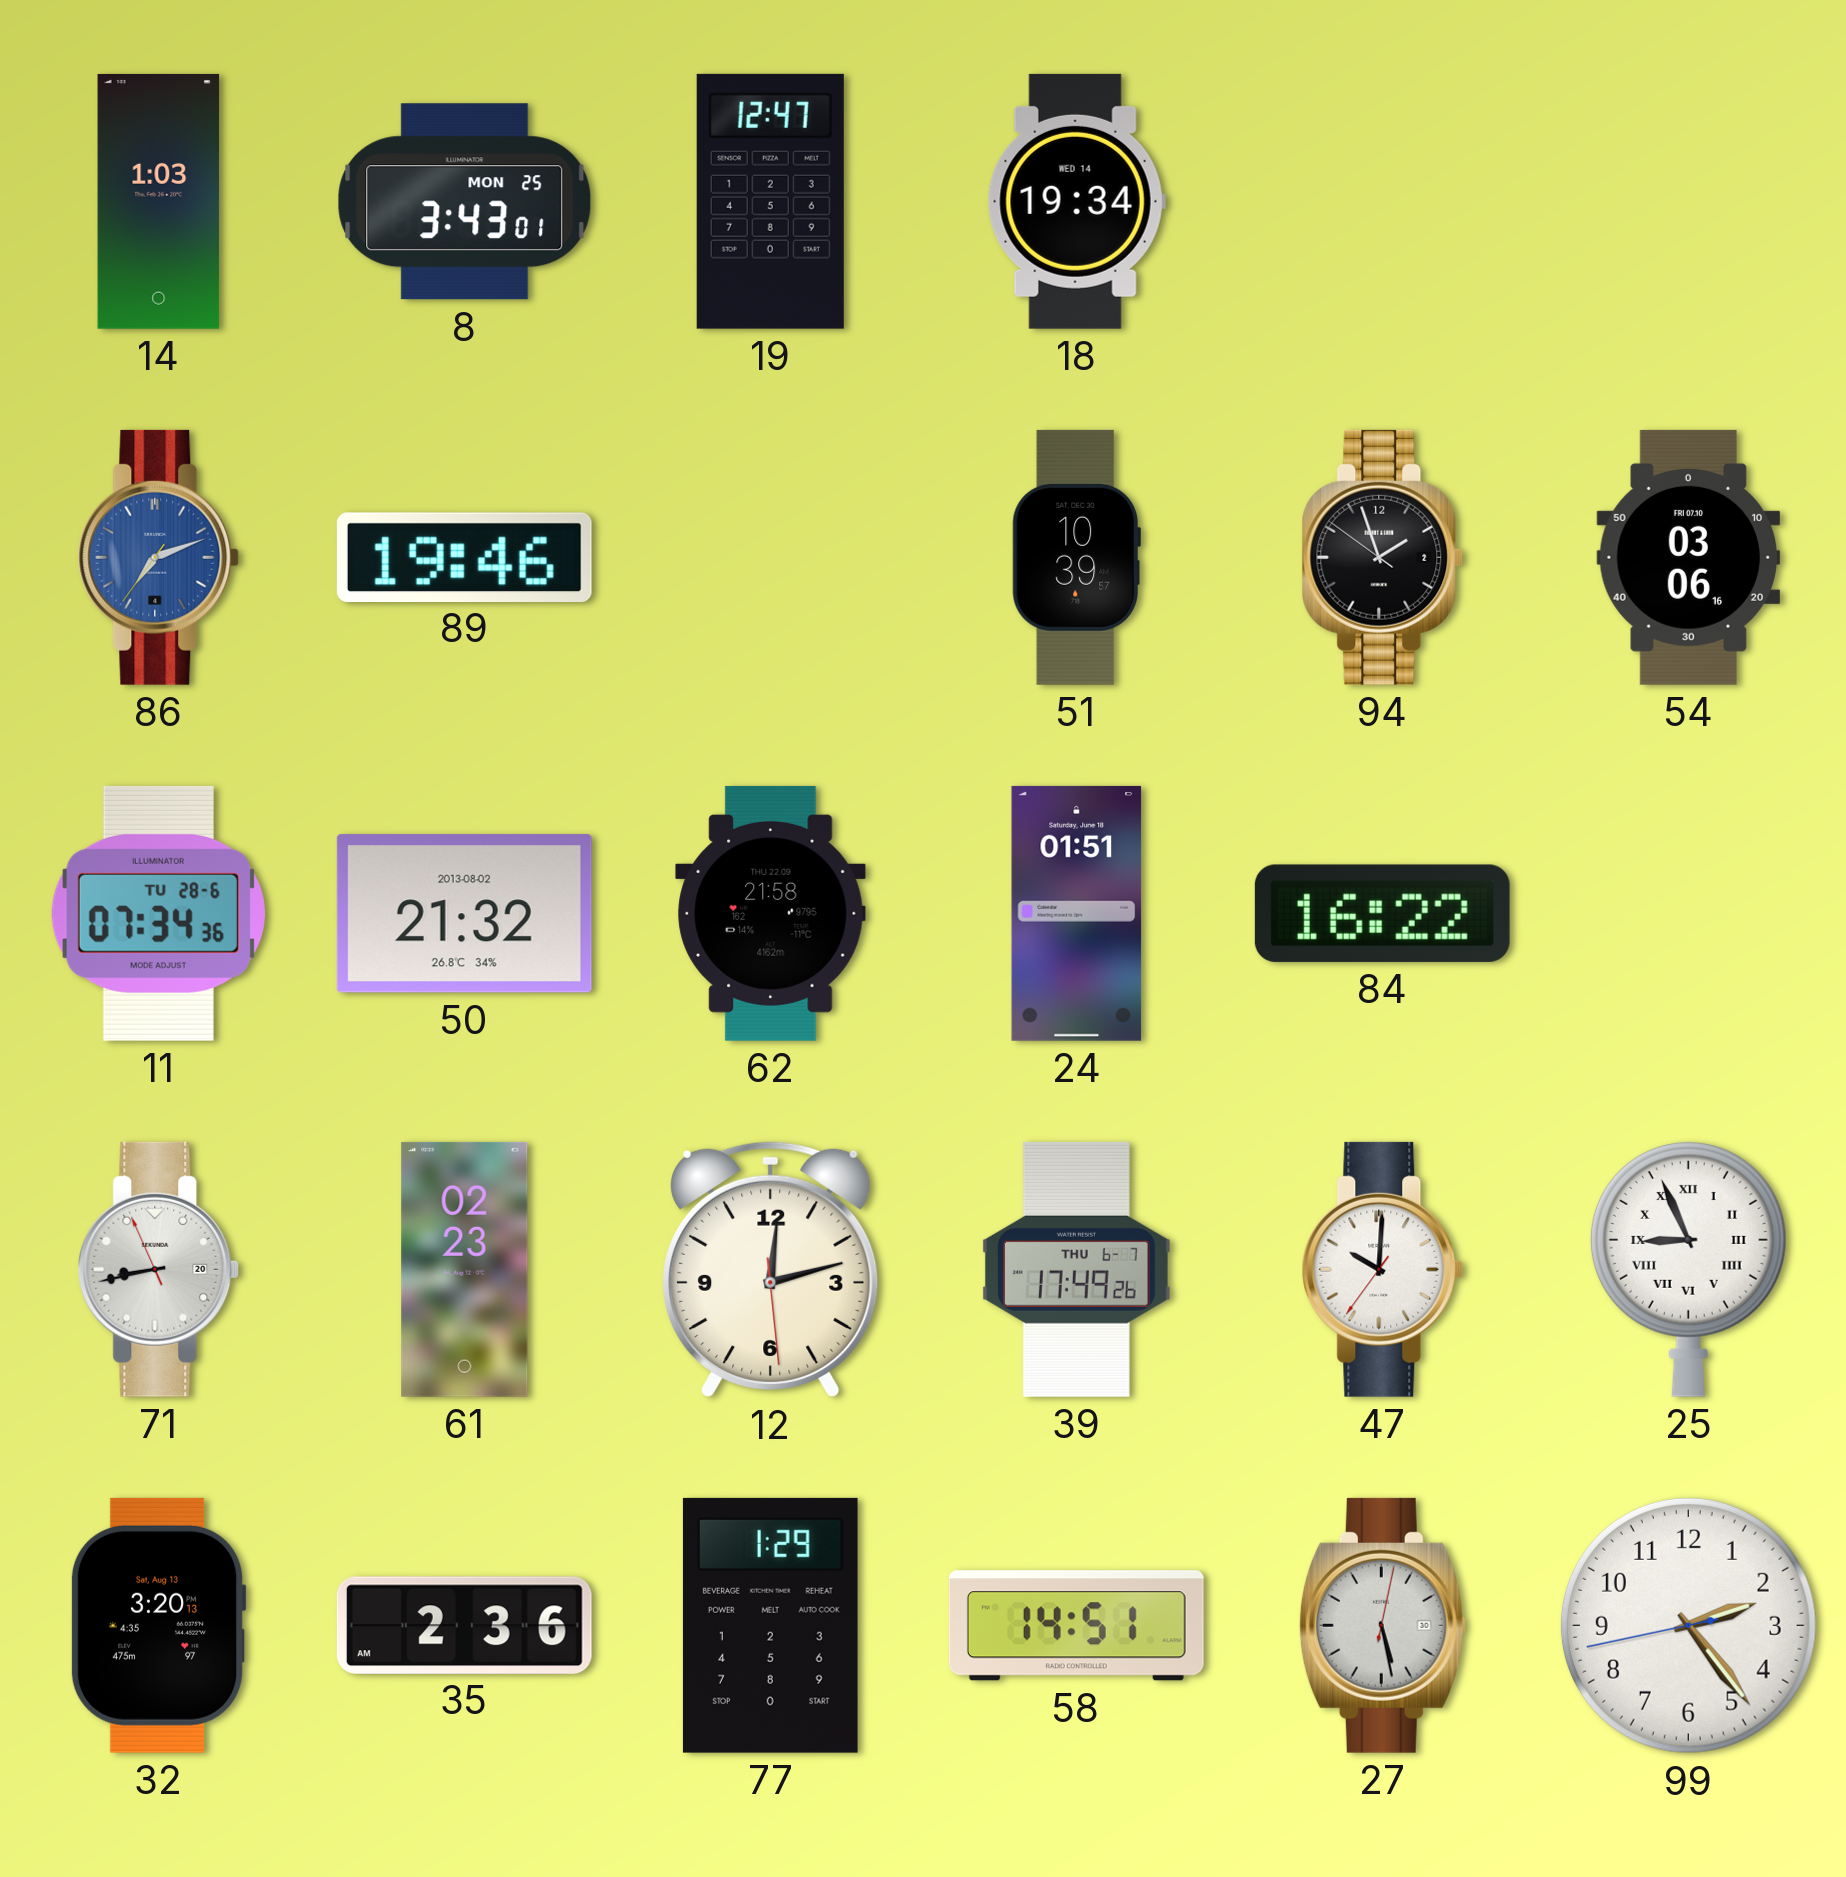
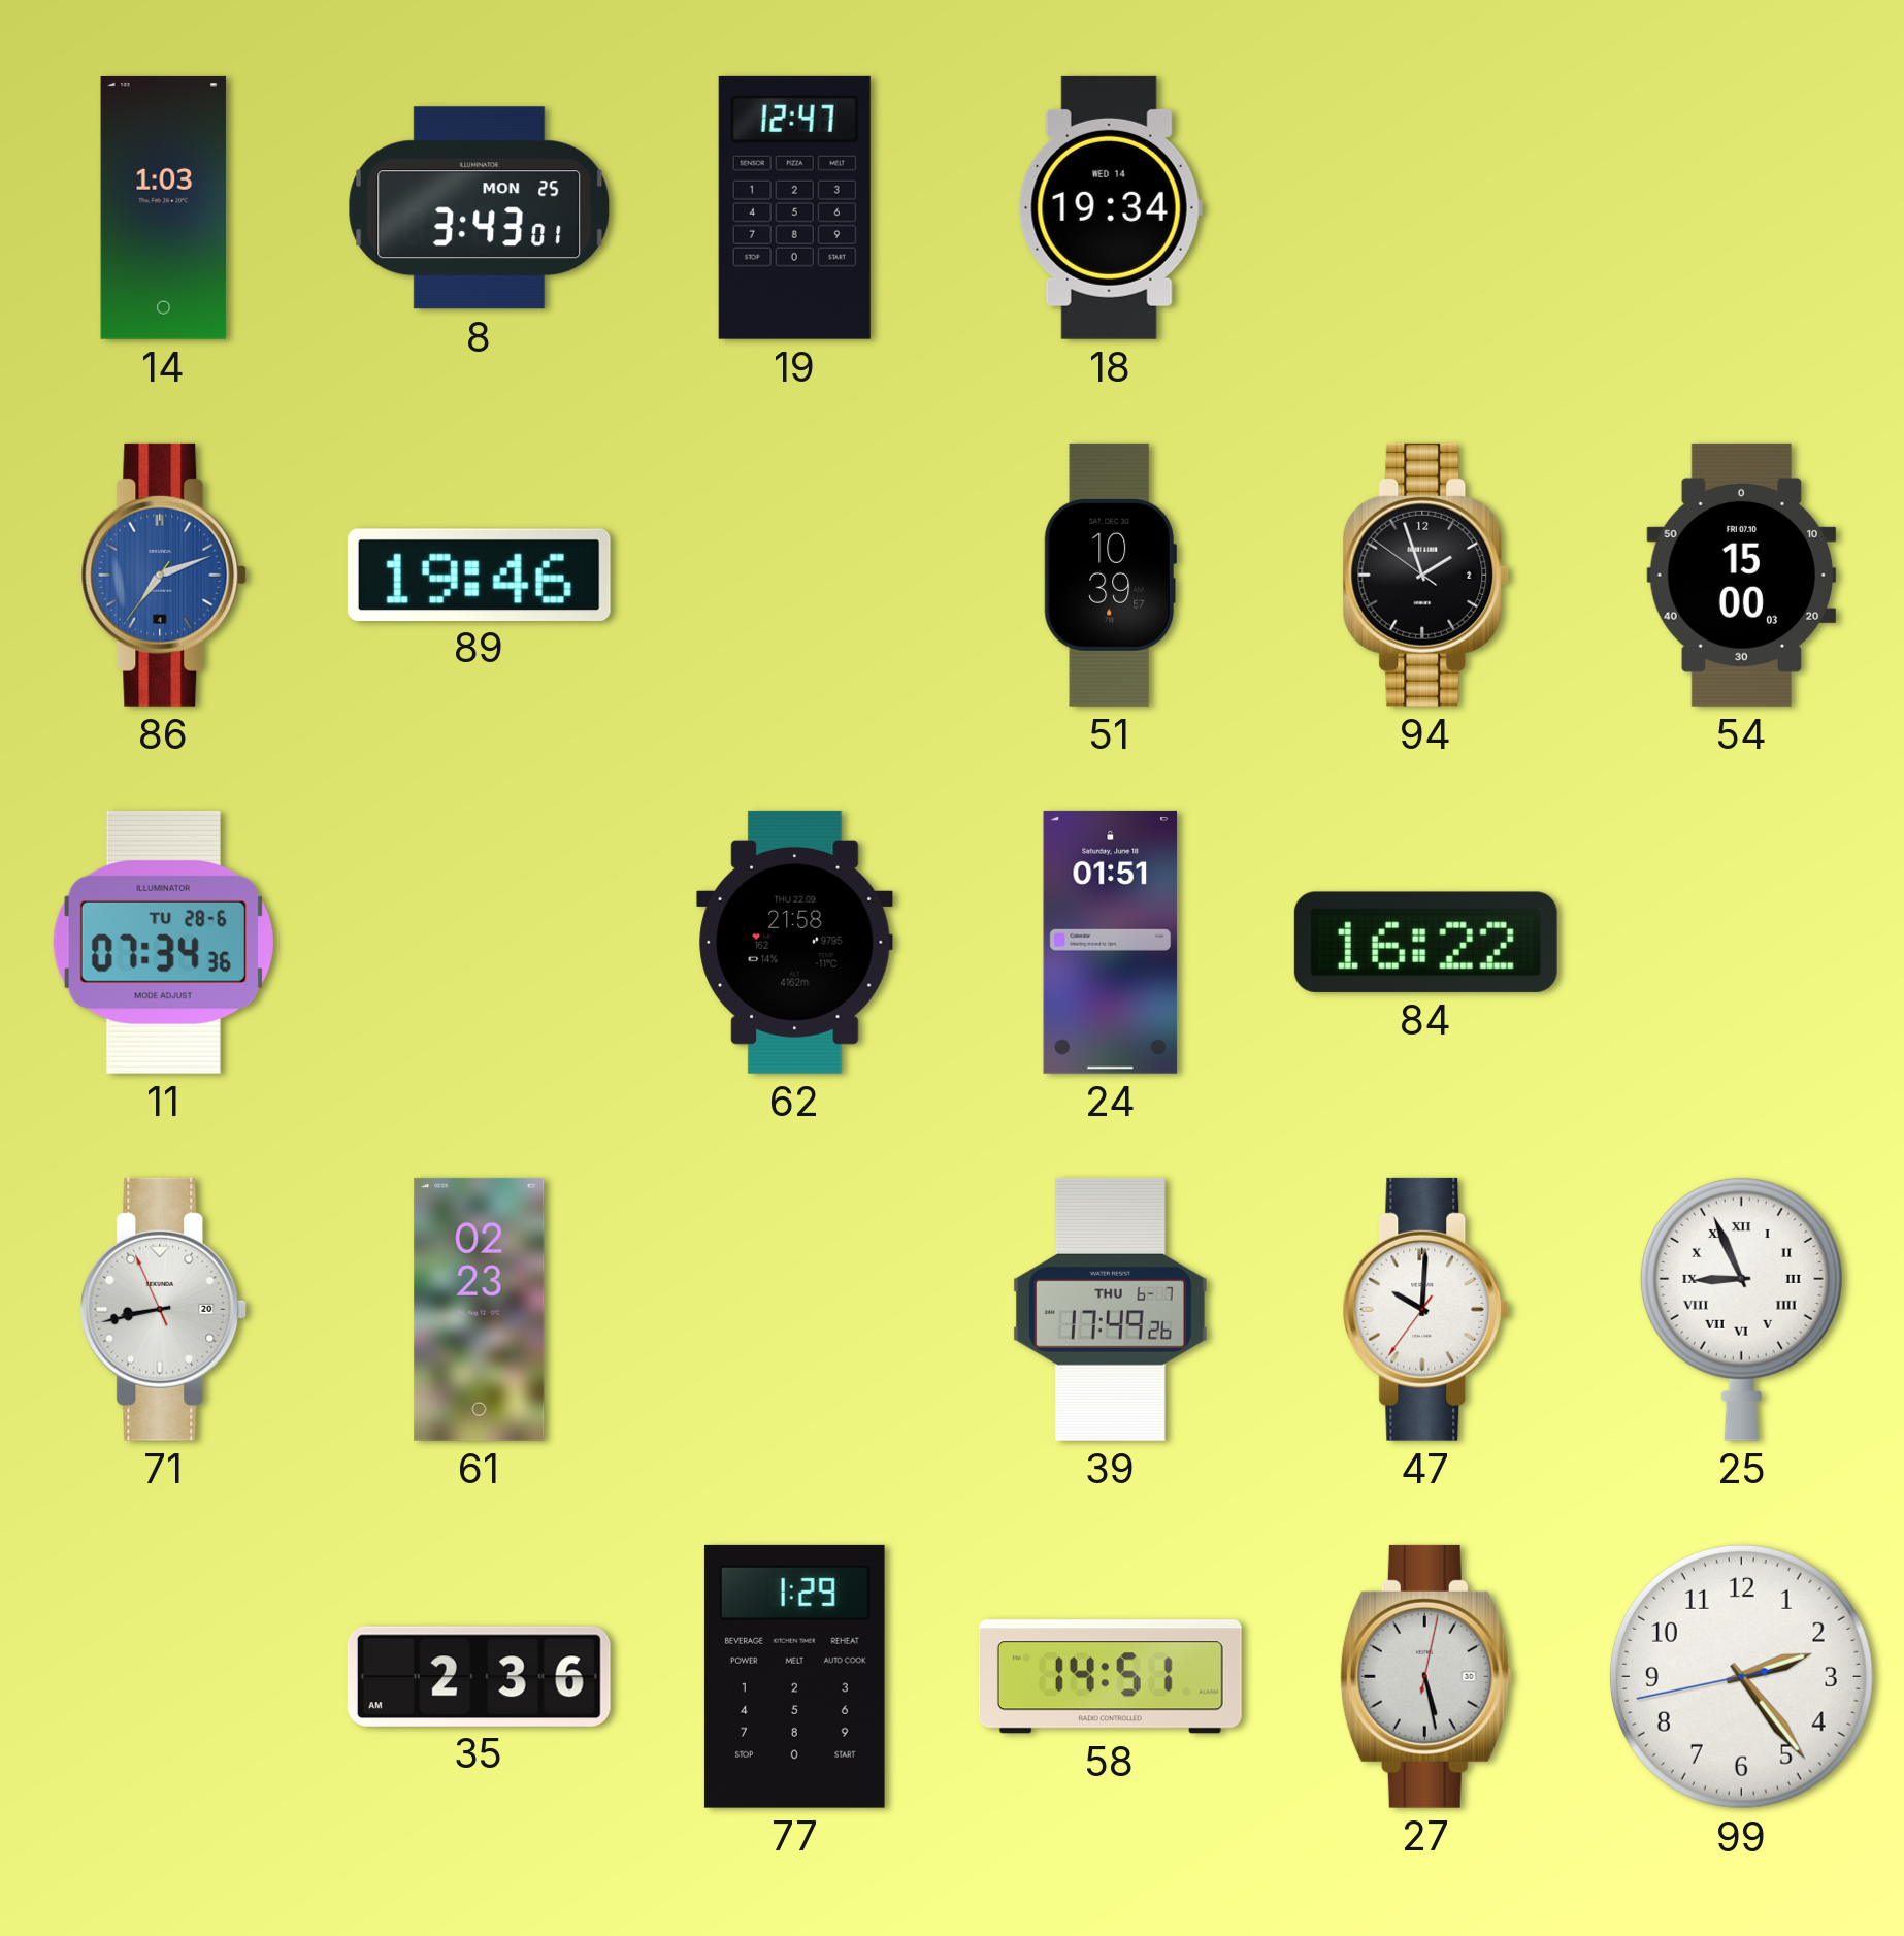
54: 03:06 -> 15:00 (1742, 575)
50: 21:32 -> none (464, 914)
12: 12:12 -> none (771, 1270)
32: 3:20 -> none (158, 1625)
